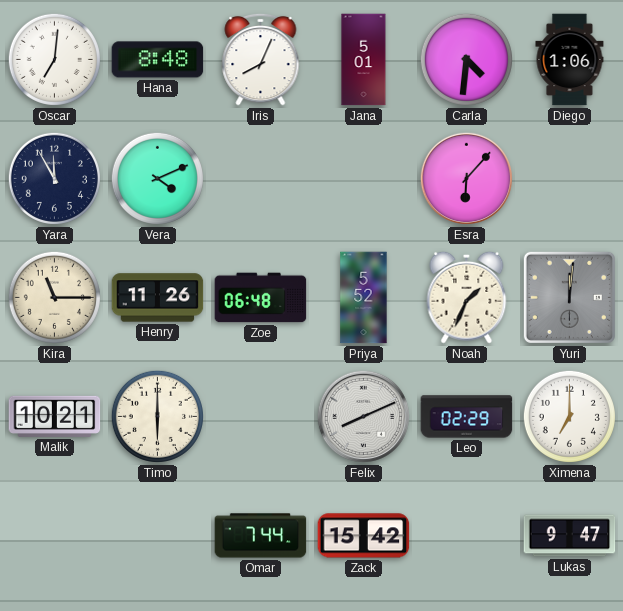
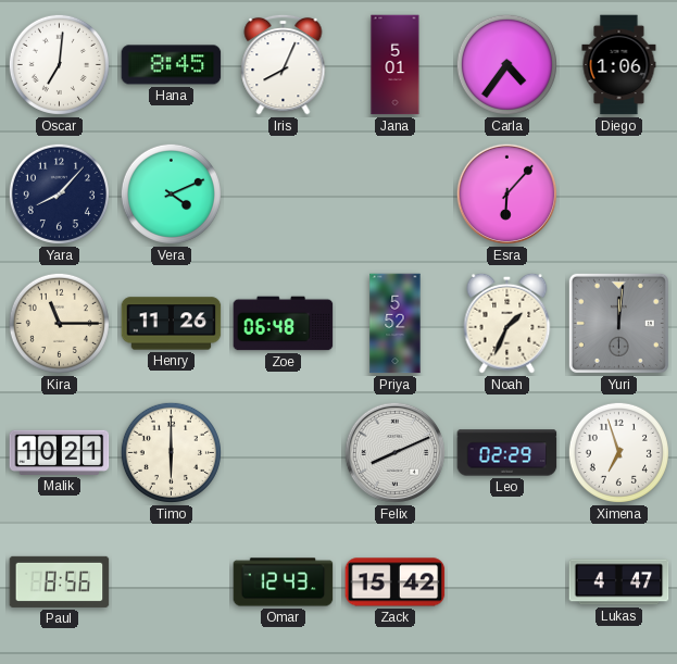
Hana: 8:48 -> 8:45 (172, 65)
Carla: 4:31 -> 4:36 (506, 64)
Yara: 11:55 -> 8:07 (59, 193)
Ximena: 7:00 -> 6:57 (618, 452)
Paul: none -> 8:56 (60, 581)
Omar: 7:44 -> 12:43 (284, 582)
Lukas: 9:47 -> 4:47 (619, 582)
